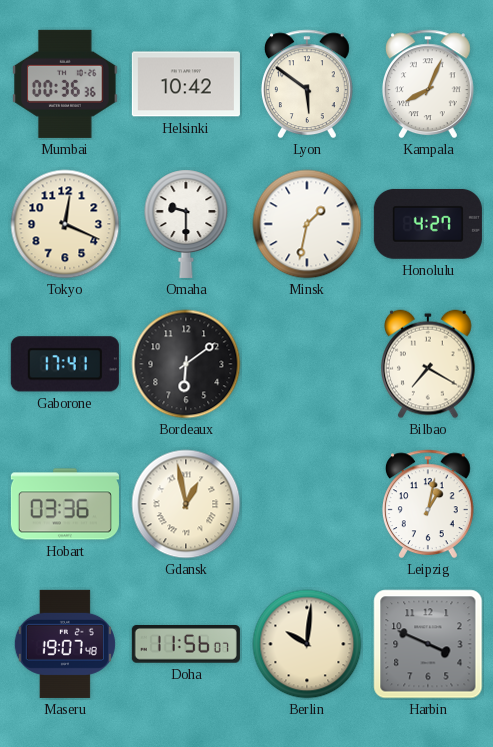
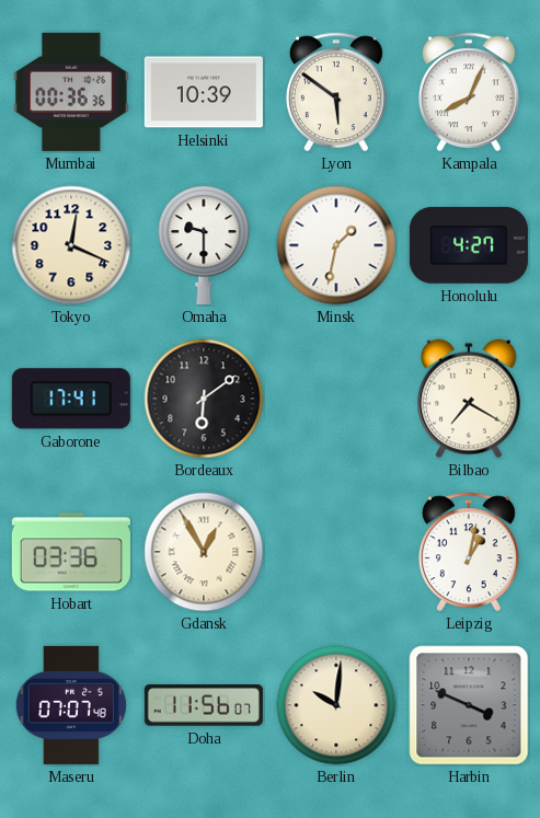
Helsinki: 10:42 -> 10:39 (204, 92)
Gdansk: 12:58 -> 12:55 (204, 552)
Maseru: 19:07 -> 07:07 (71, 705)
